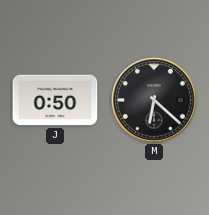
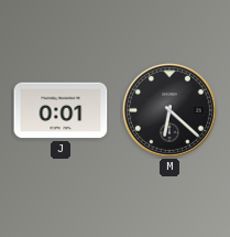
J: 0:50 -> 0:01 (61, 110)
